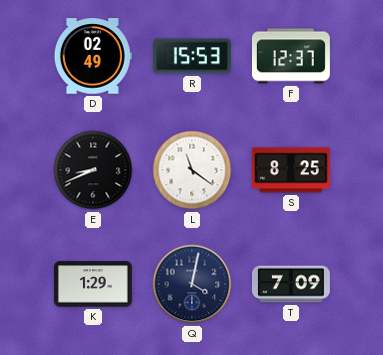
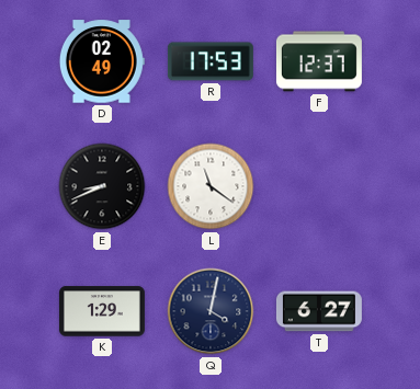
R: 15:53 -> 17:53 (211, 61)
S: 8:25 -> none (291, 170)
T: 7:09 -> 6:27 (319, 311)
